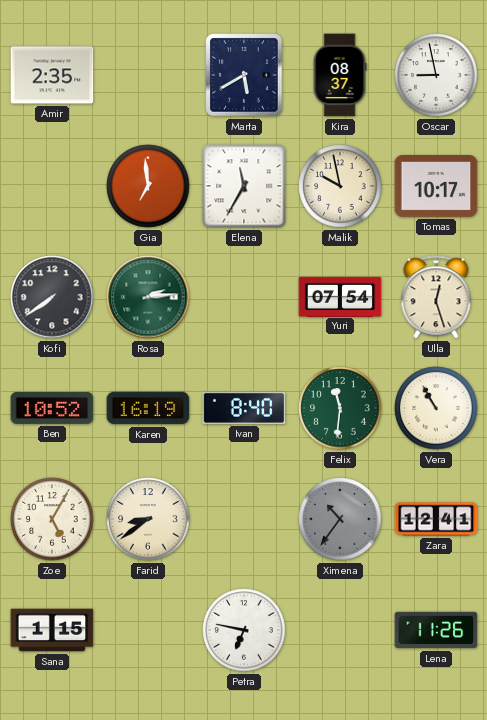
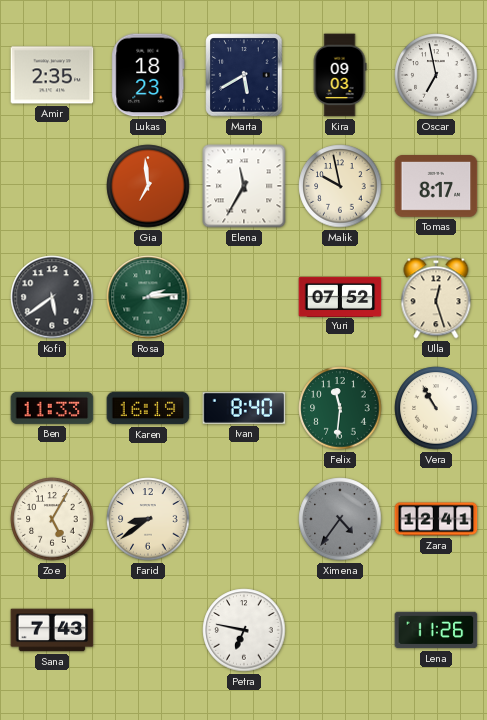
Lukas: none -> 18:23 (148, 75)
Kira: 08:37 -> 09:03 (340, 75)
Oscar: 8:58 -> 6:58 (436, 75)
Tomas: 10:17 -> 8:17 (436, 187)
Kofi: 7:39 -> 5:39 (52, 297)
Yuri: 07:54 -> 07:52 (340, 296)
Ben: 10:52 -> 11:33 (52, 408)
Ximena: 10:36 -> 4:36 (340, 519)
Sana: 1:15 -> 7:43 (52, 630)
